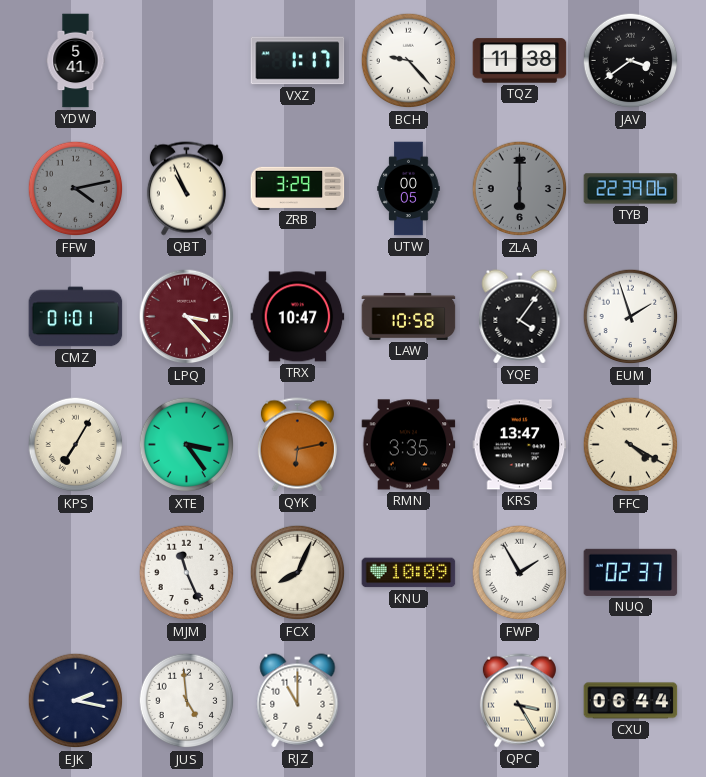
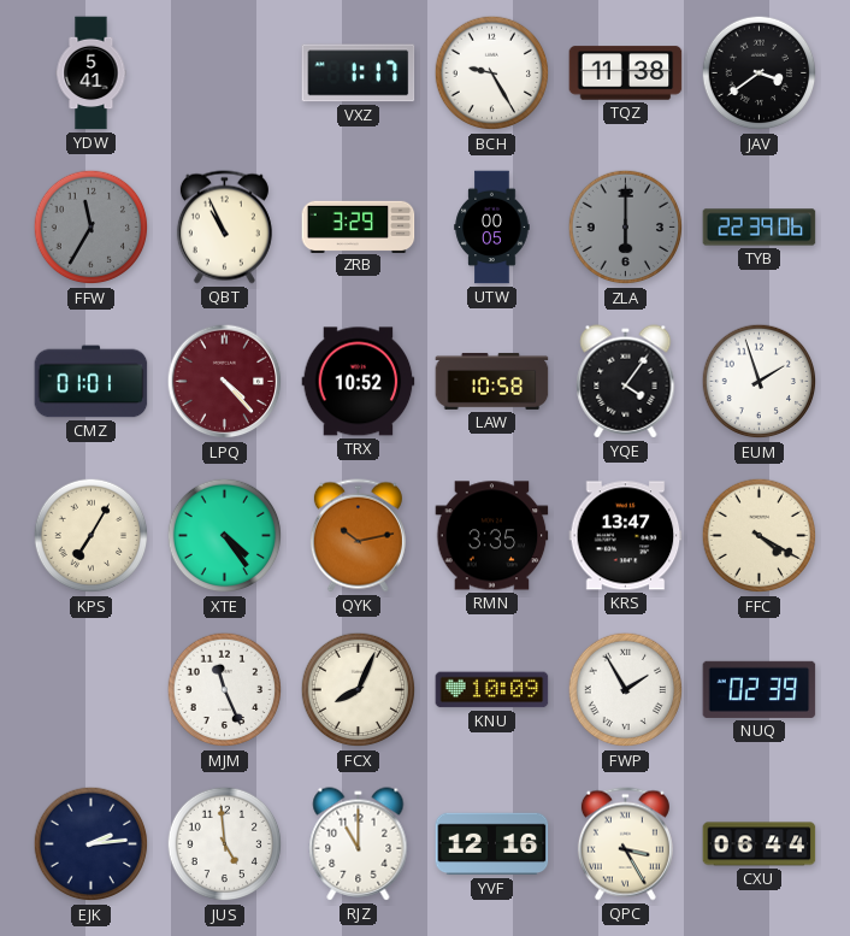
BCH: 9:23 -> 9:25 (492, 73)
FFW: 4:13 -> 11:35 (92, 228)
LPQ: 3:23 -> 4:23 (225, 382)
TRX: 10:47 -> 10:52 (359, 382)
XTE: 3:24 -> 4:24 (225, 536)
QYK: 6:13 -> 10:13 (358, 536)
NUQ: 02:37 -> 02:39 (760, 689)
EJK: 2:17 -> 2:14 (92, 844)
YVF: none -> 12:16 (492, 844)
